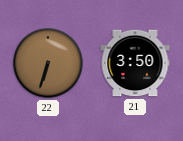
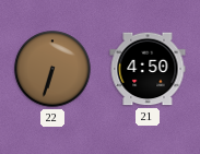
21: 3:50 -> 4:50 (148, 69)
